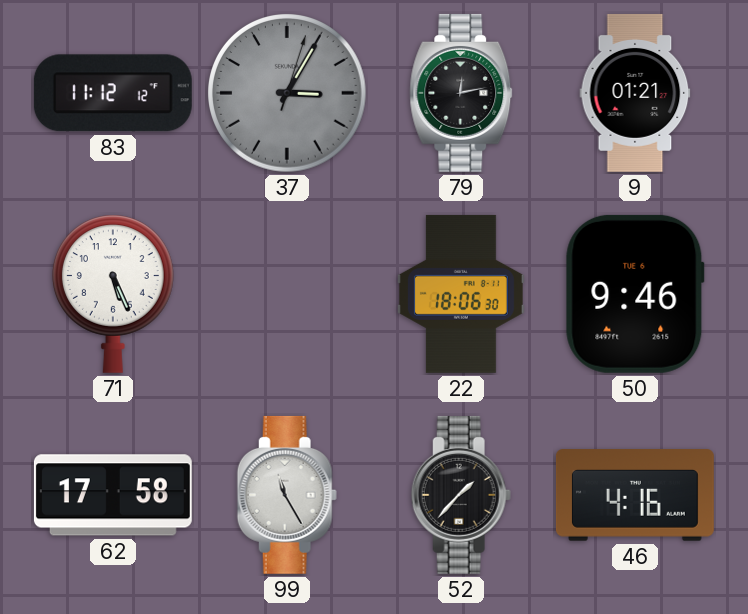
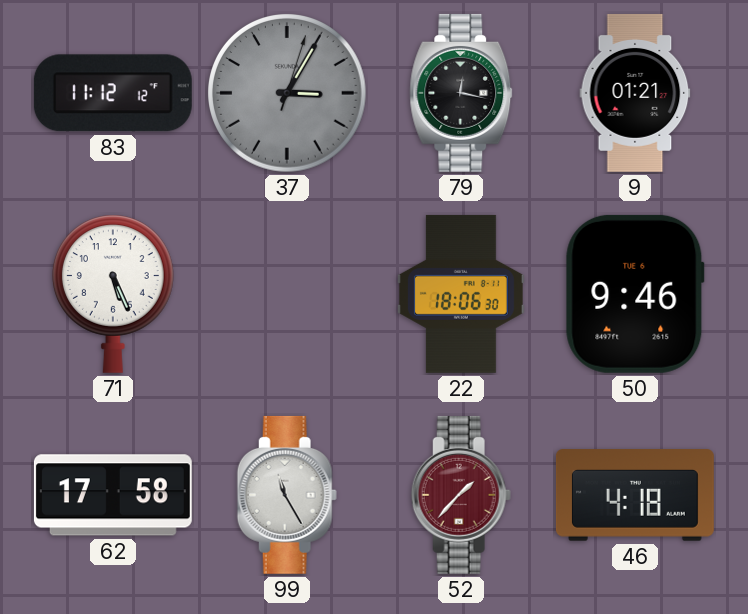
79: 12:13 -> 12:17 (461, 93)
52 dial: black -> burgundy (461, 495)
46: 4:16 -> 4:18 (635, 495)
